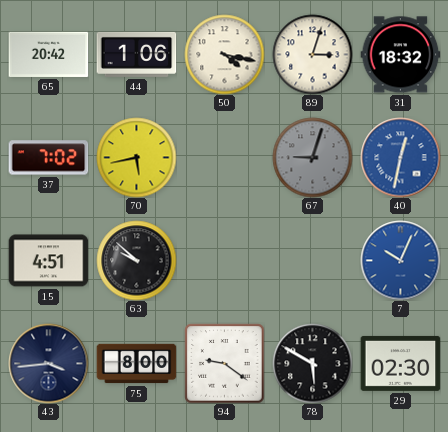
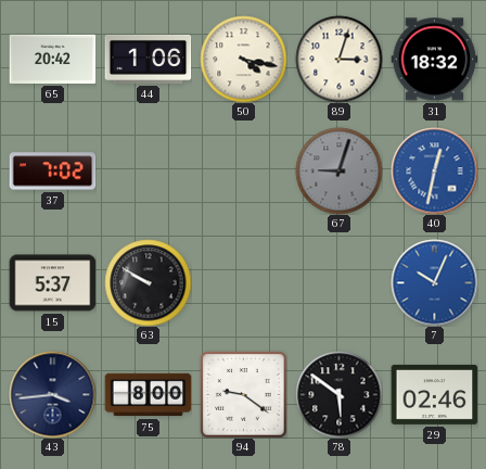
70: 5:43 -> none (136, 157)
15: 4:51 -> 5:37 (52, 283)
63: 9:52 -> 9:50 (148, 282)
78: 5:50 -> 5:51 (338, 394)
29: 02:30 -> 02:46 (434, 394)
